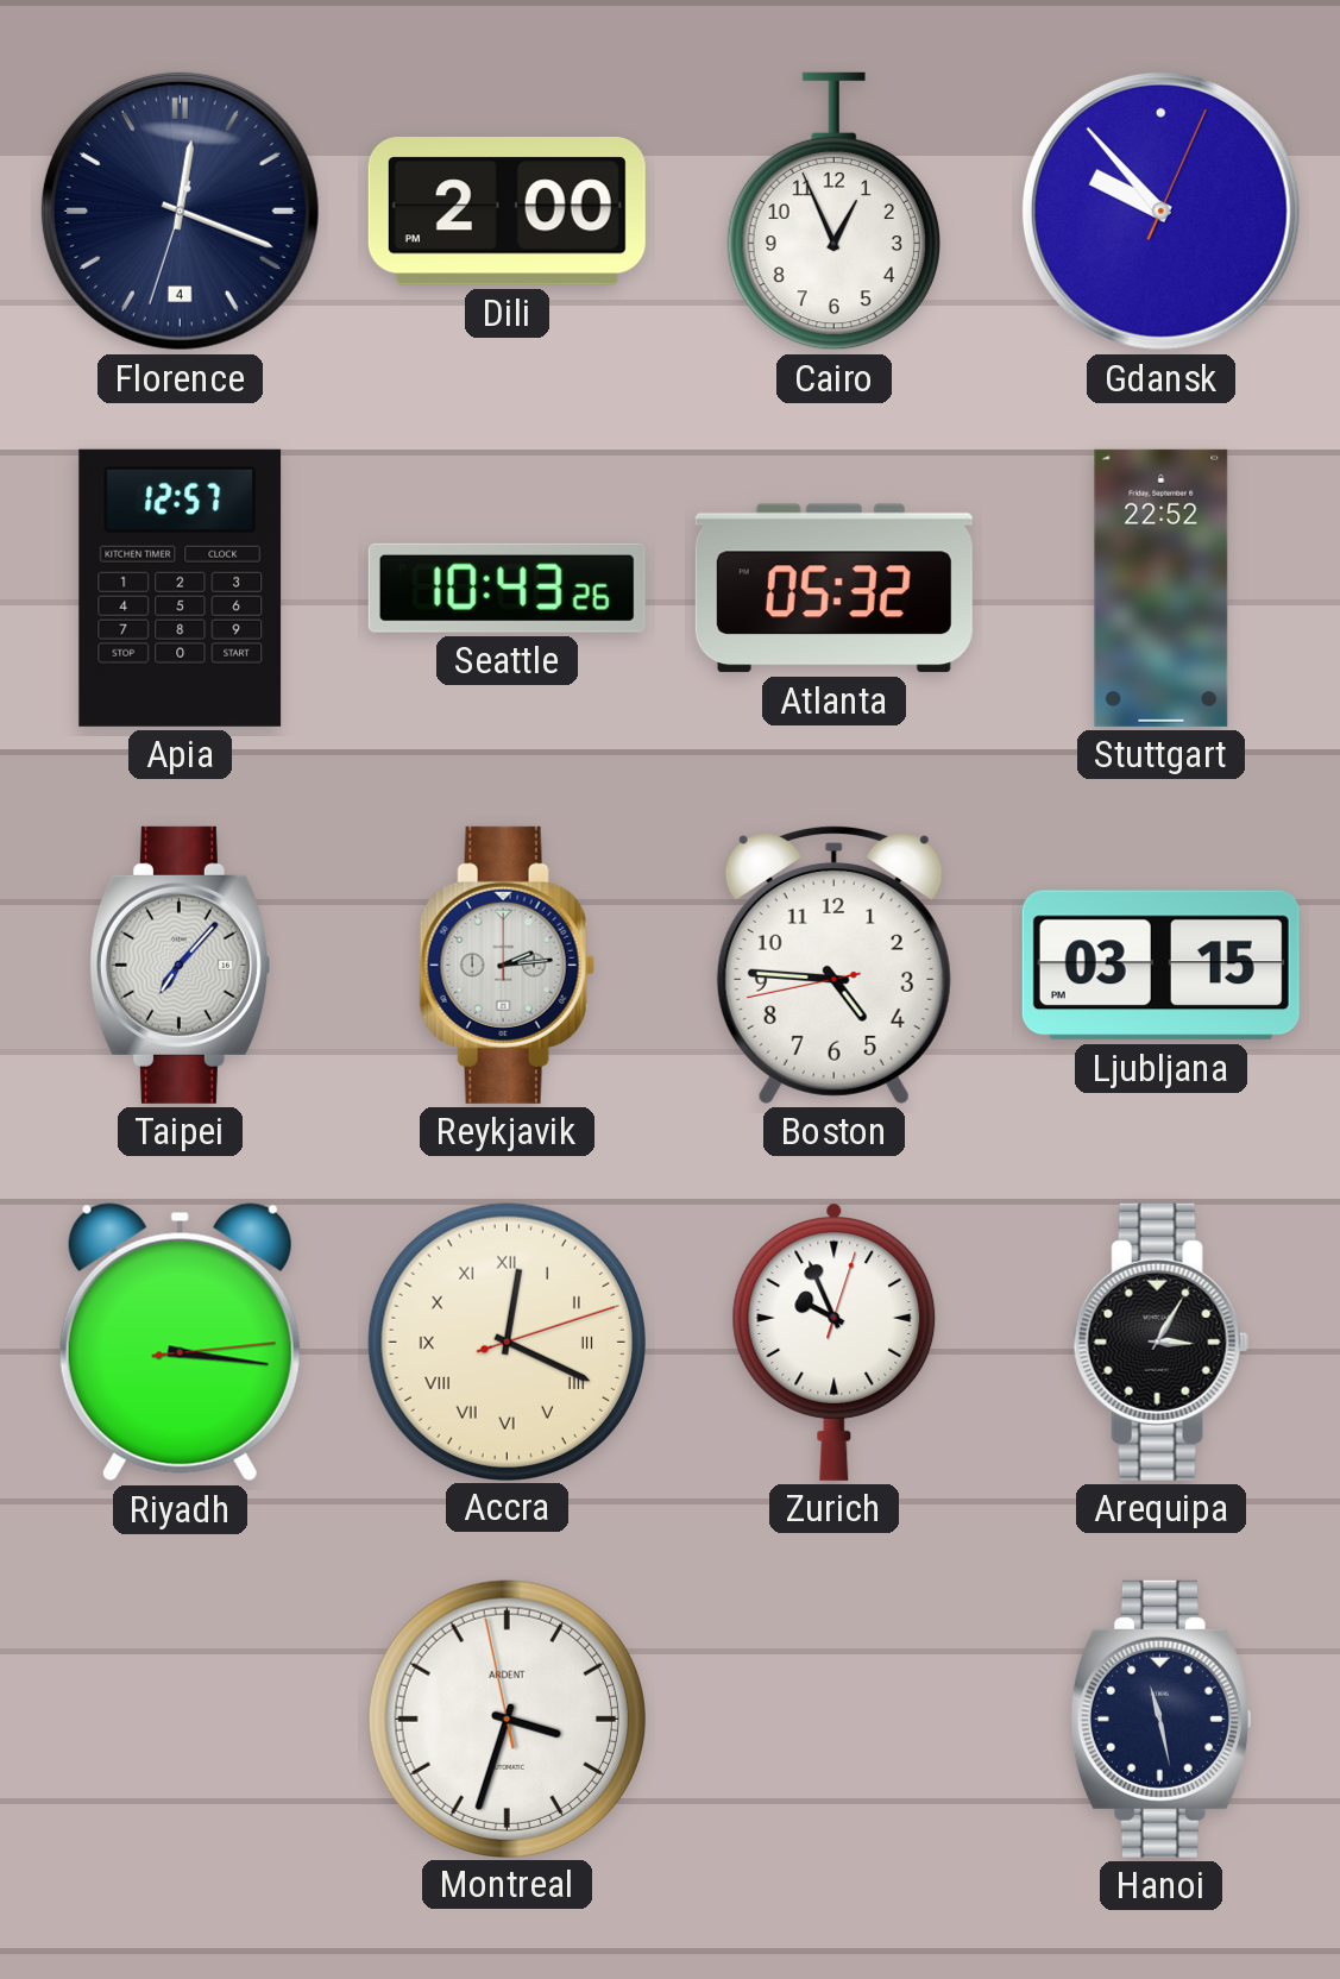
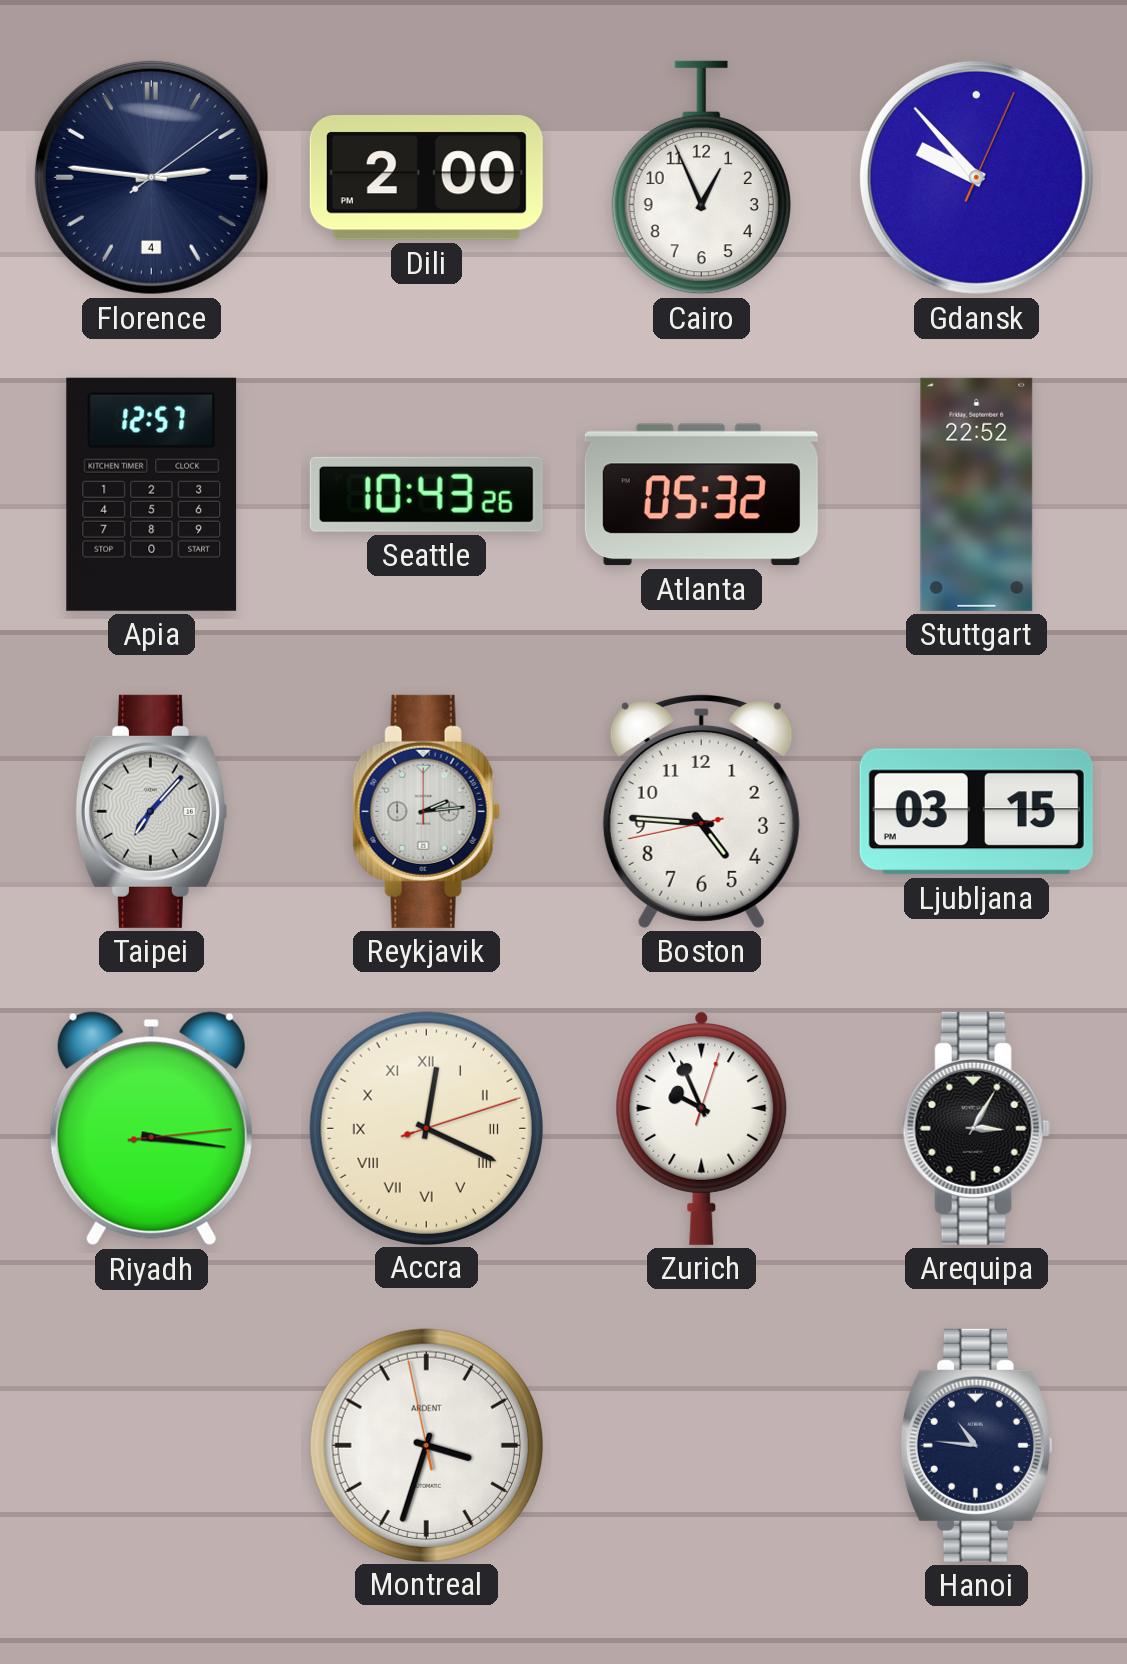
Florence: 12:18 -> 2:46 (151, 177)
Hanoi: 11:28 -> 10:46 (976, 1445)
